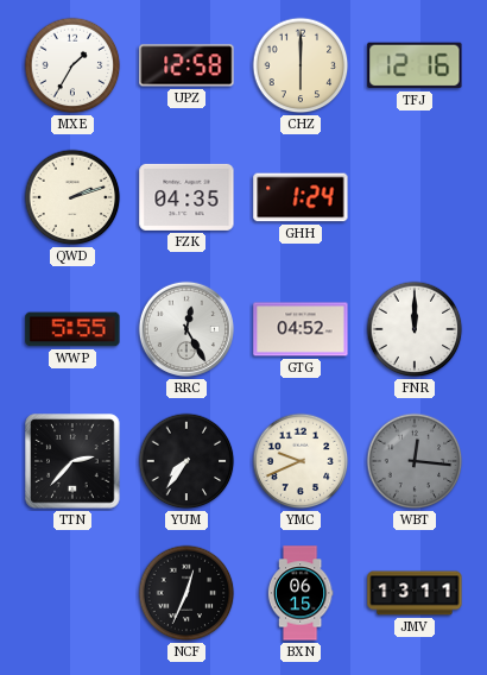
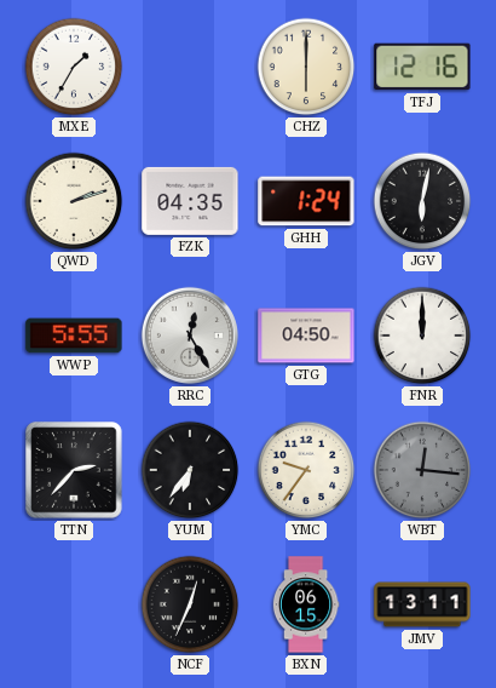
UPZ: 12:58 -> none (186, 65)
JGV: none -> 6:02 (422, 201)
GTG: 04:52 -> 04:50 (306, 336)
YUM: 7:36 -> 6:36 (190, 470)
YMC: 9:41 -> 9:36 (306, 470)
